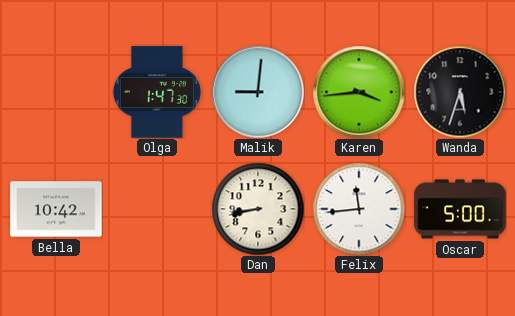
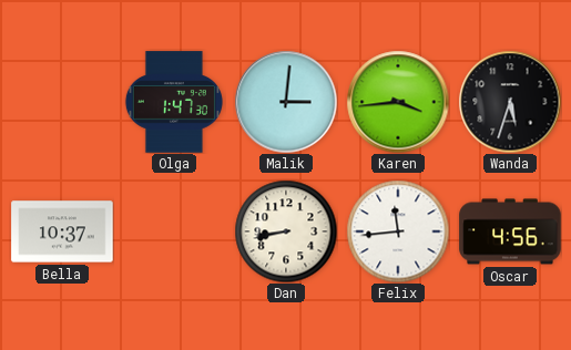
Malik: 9:01 -> 3:01 (286, 102)
Bella: 10:42 -> 10:37 (62, 231)
Oscar: 5:00 -> 4:56 (510, 231)
